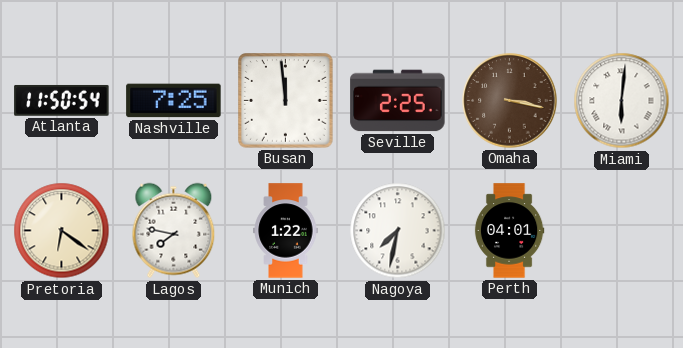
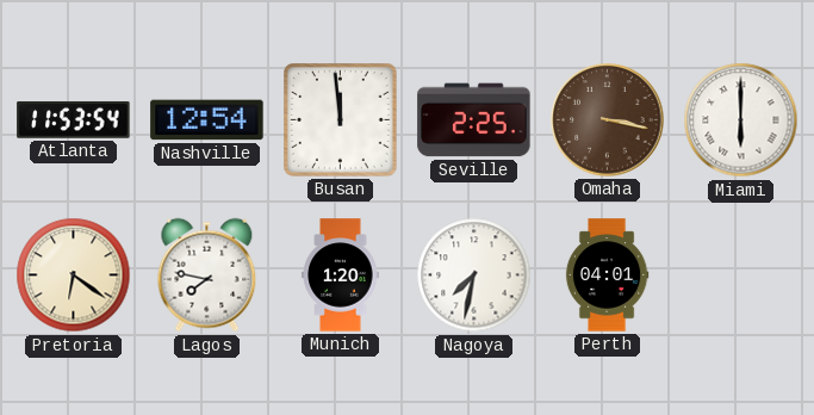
Atlanta: 11:50 -> 11:53 (74, 120)
Nashville: 7:25 -> 12:54 (207, 120)
Miami: 6:01 -> 6:00 (741, 120)
Munich: 1:22 -> 1:20 (341, 275)
